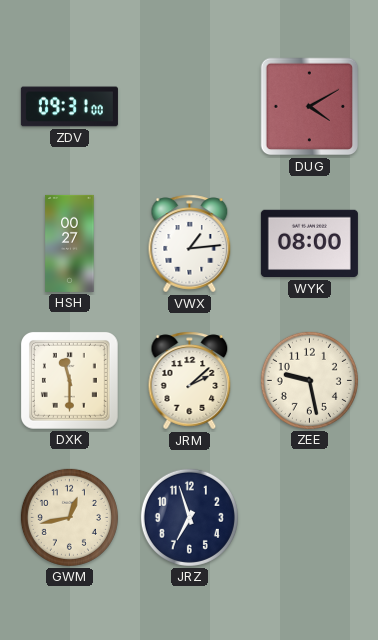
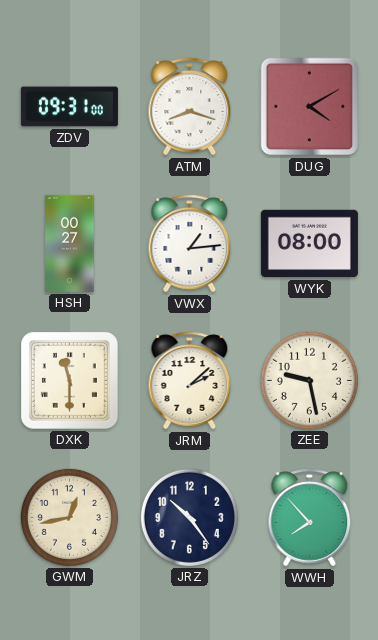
ATM: none -> 8:18 (190, 107)
JRZ: 6:57 -> 10:24 (189, 517)
WWH: none -> 7:53 (310, 518)
